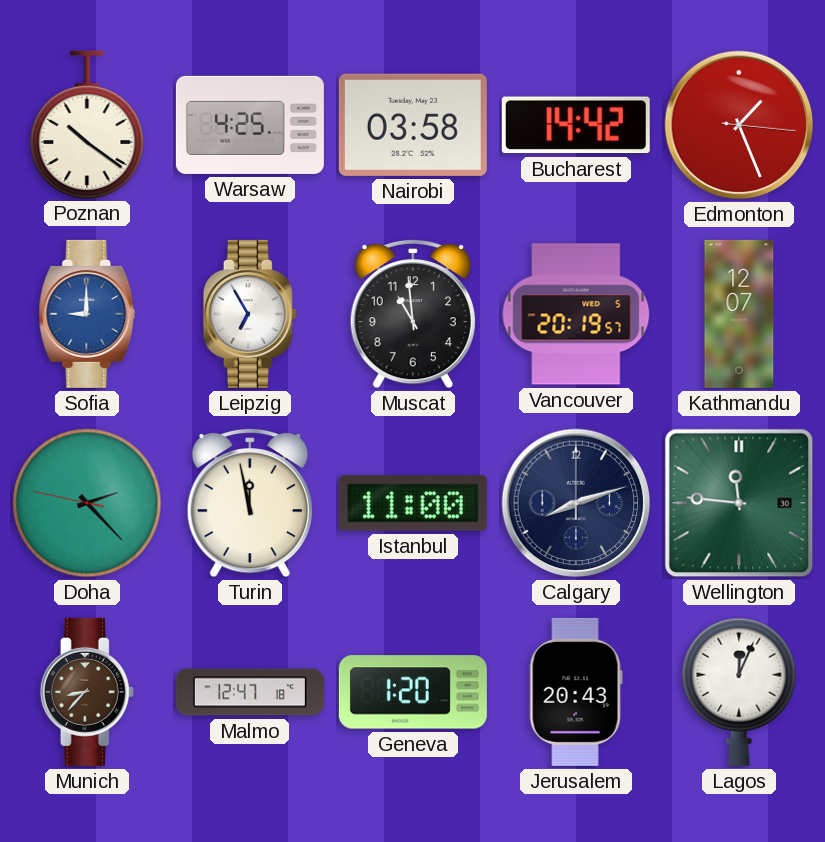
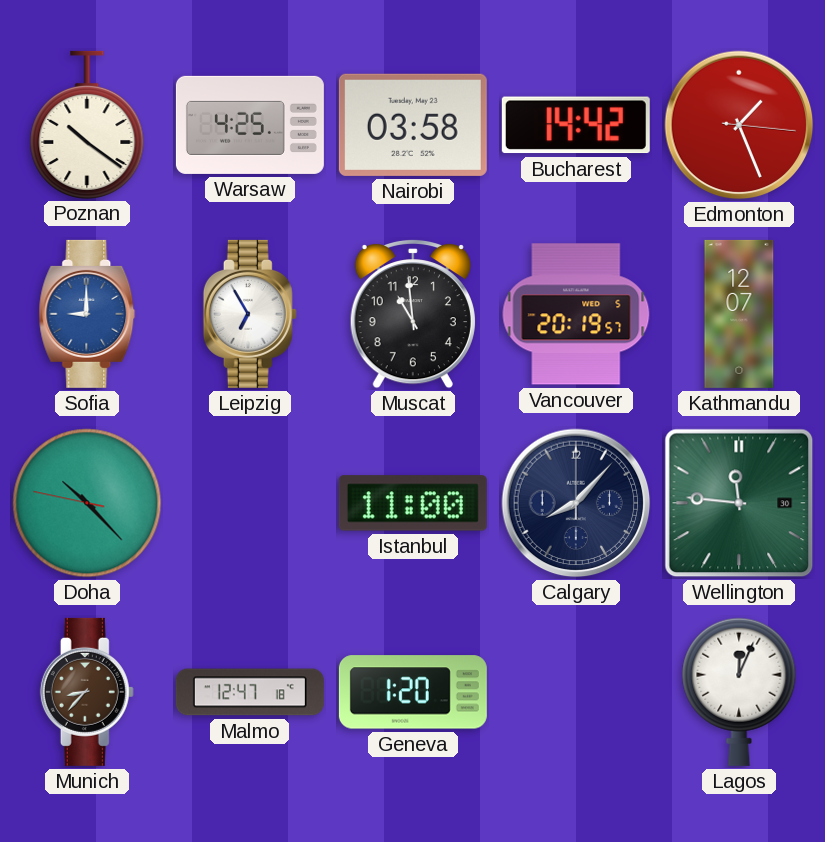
Doha: 2:22 -> 10:22 (87, 503)
Turin: 11:58 -> none (250, 503)
Calgary: 8:12 -> 8:07 (576, 503)
Jerusalem: 20:43 -> none (576, 692)
